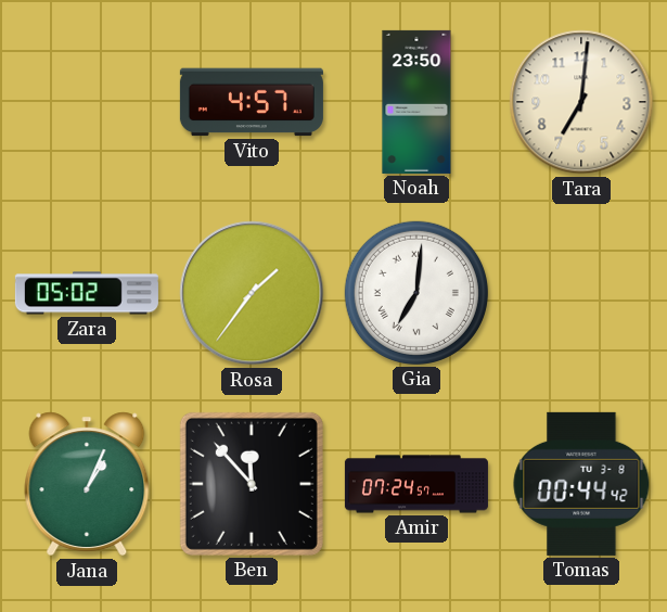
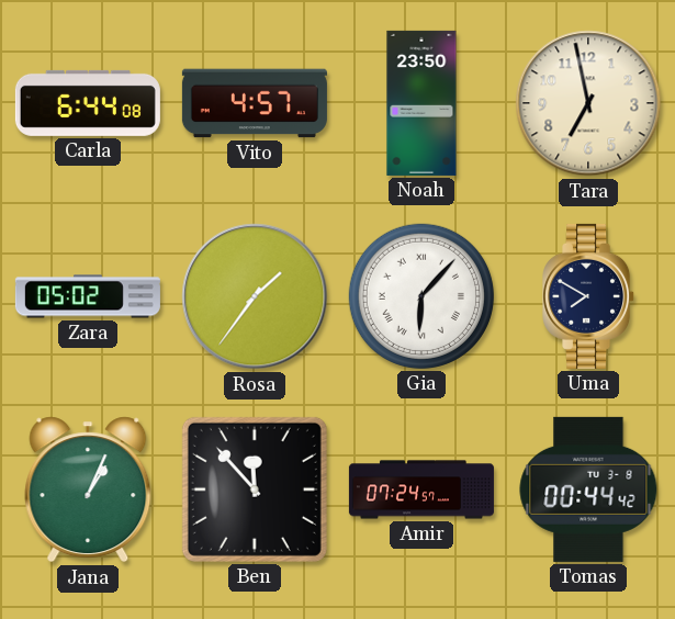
Carla: none -> 6:44 (88, 103)
Tara: 7:01 -> 6:58 (588, 103)
Gia: 7:01 -> 6:07 (421, 296)
Uma: none -> 7:50 (589, 296)
